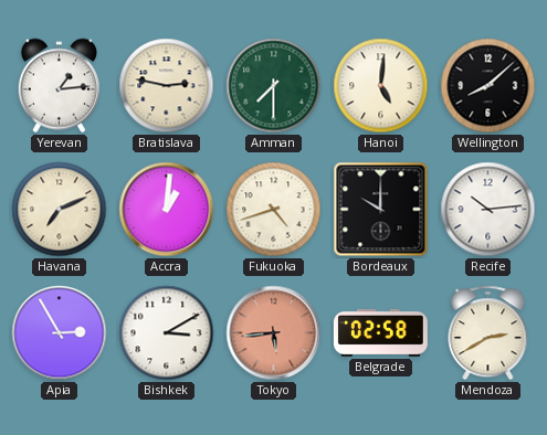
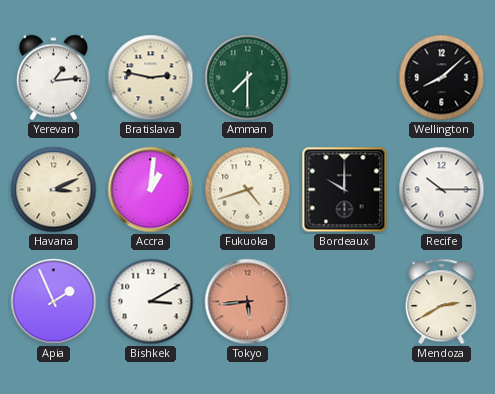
Hanoi: 5:01 -> none (381, 86)
Havana: 7:11 -> 3:11 (54, 190)
Recife: 10:14 -> 10:15 (442, 190)
Apia: 2:55 -> 1:56 (54, 302)
Belgrade: 02:58 -> none (380, 332)
